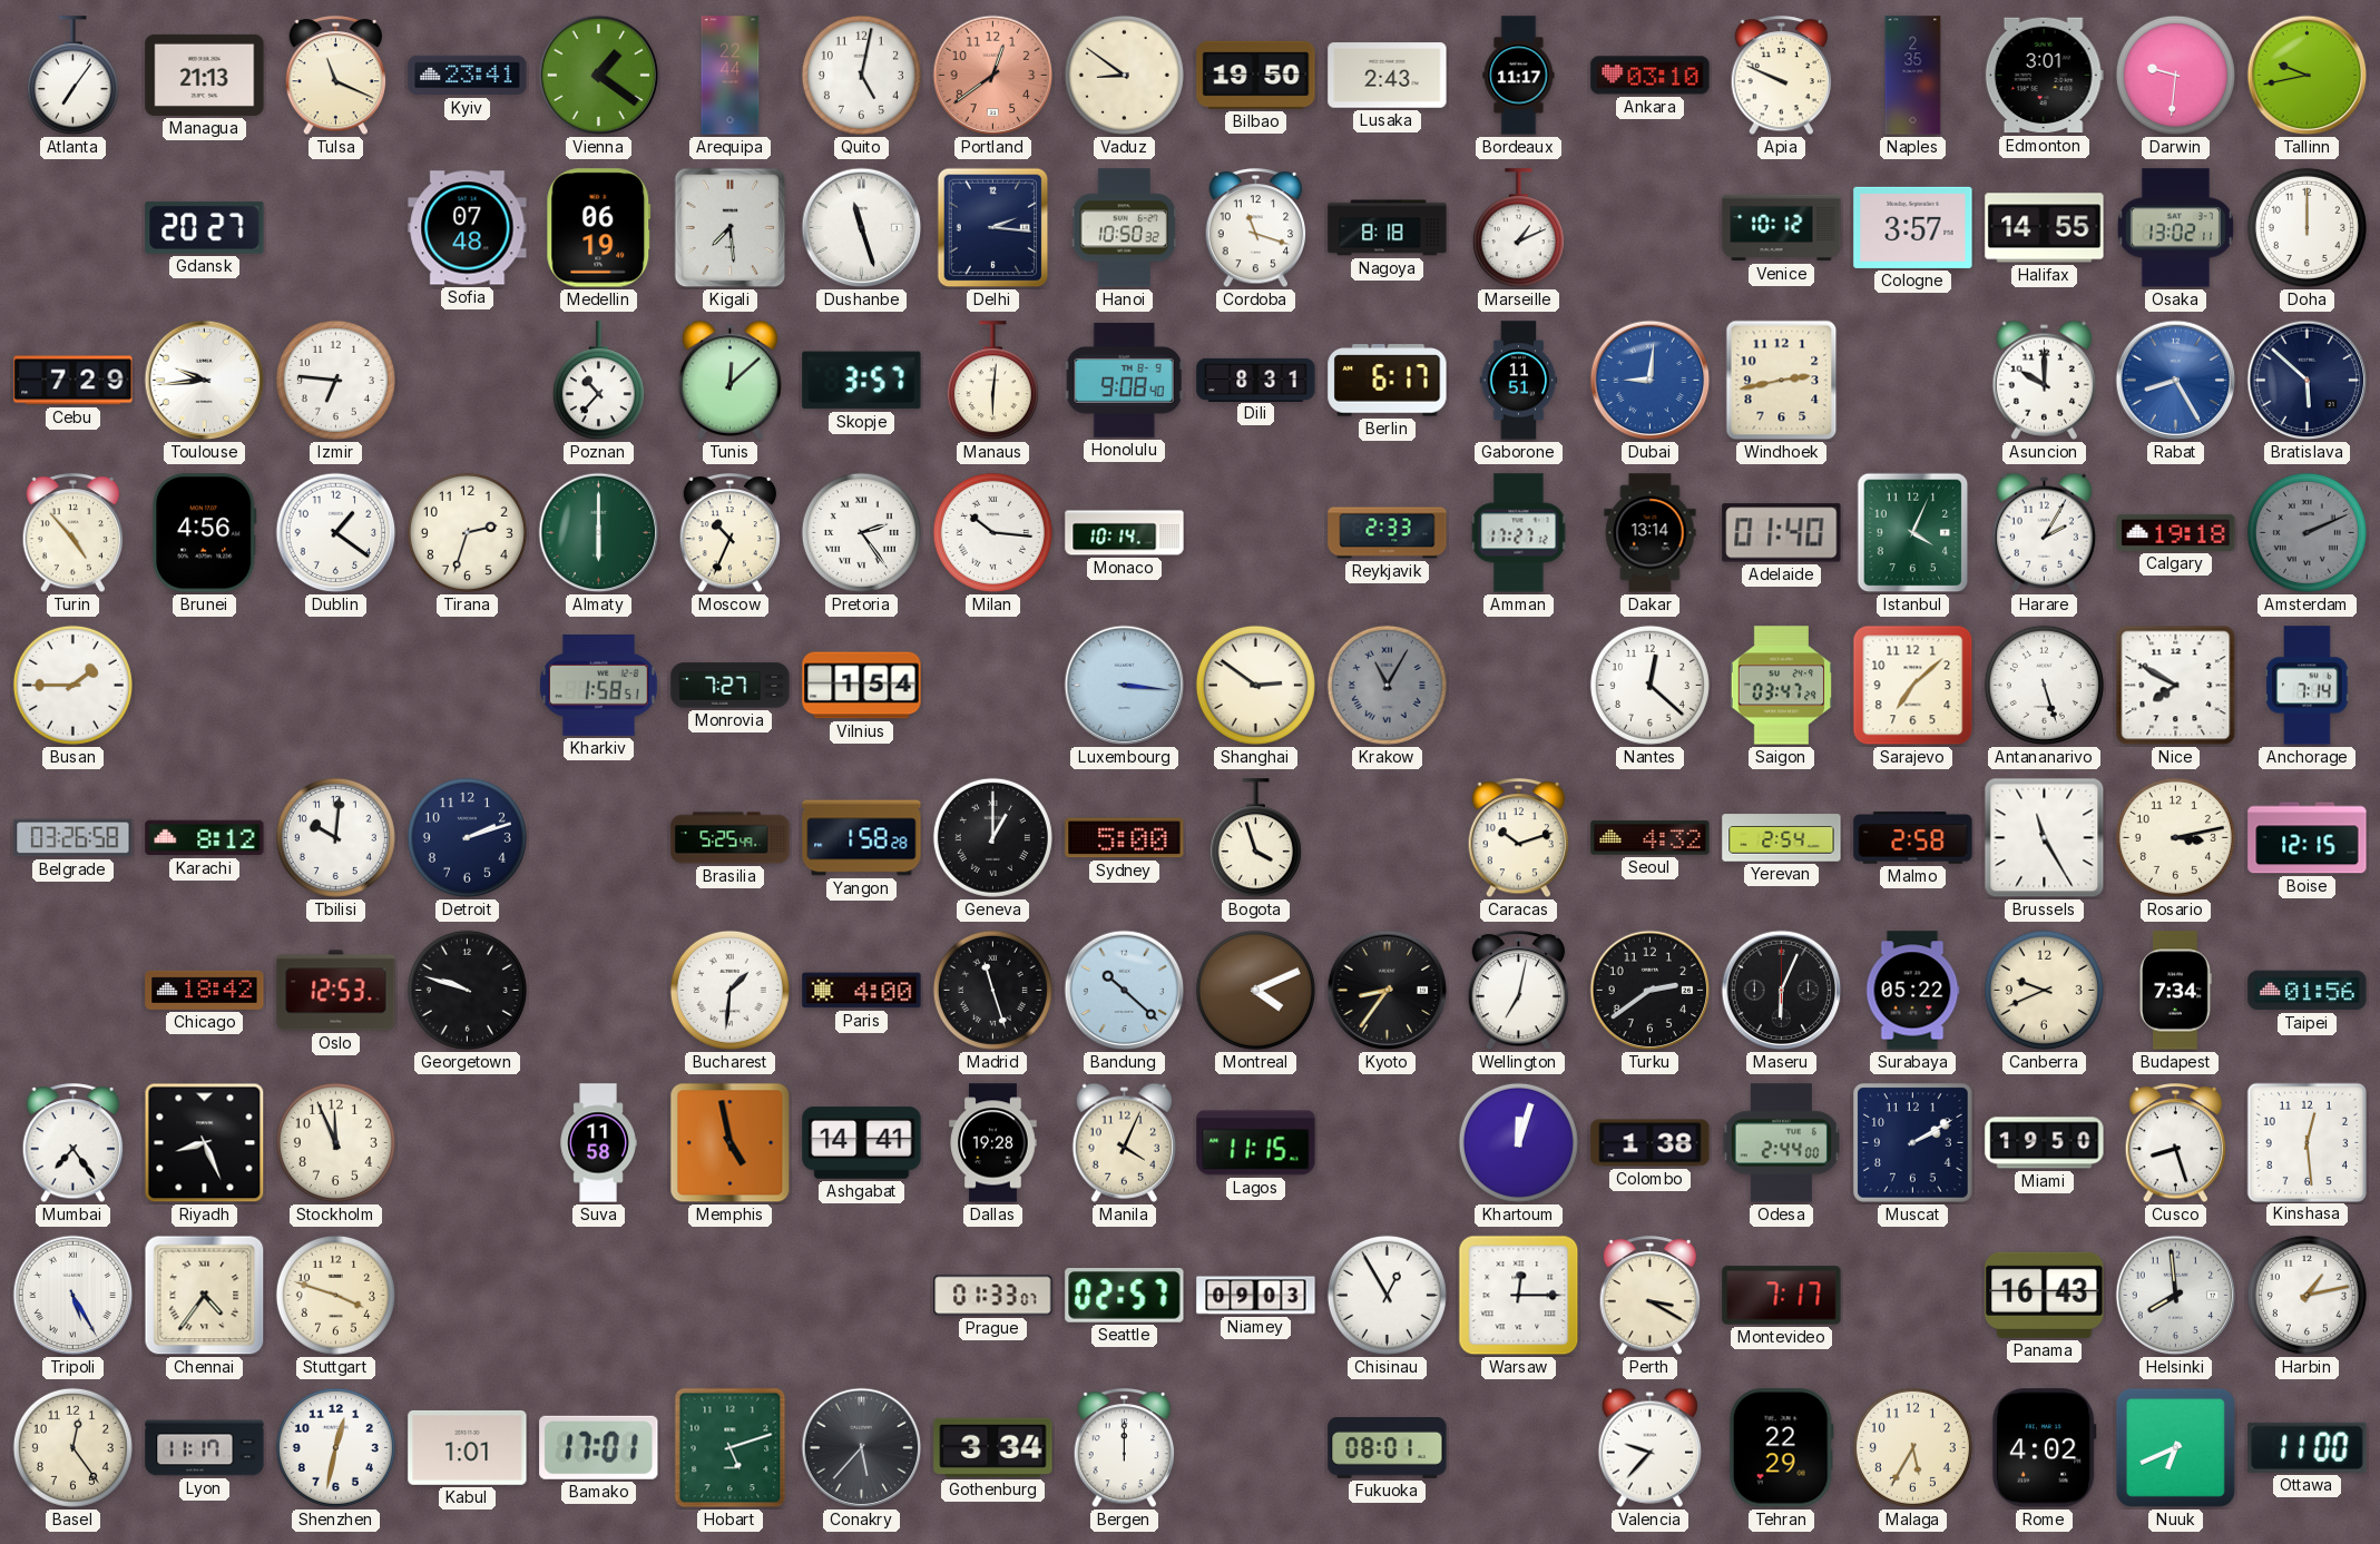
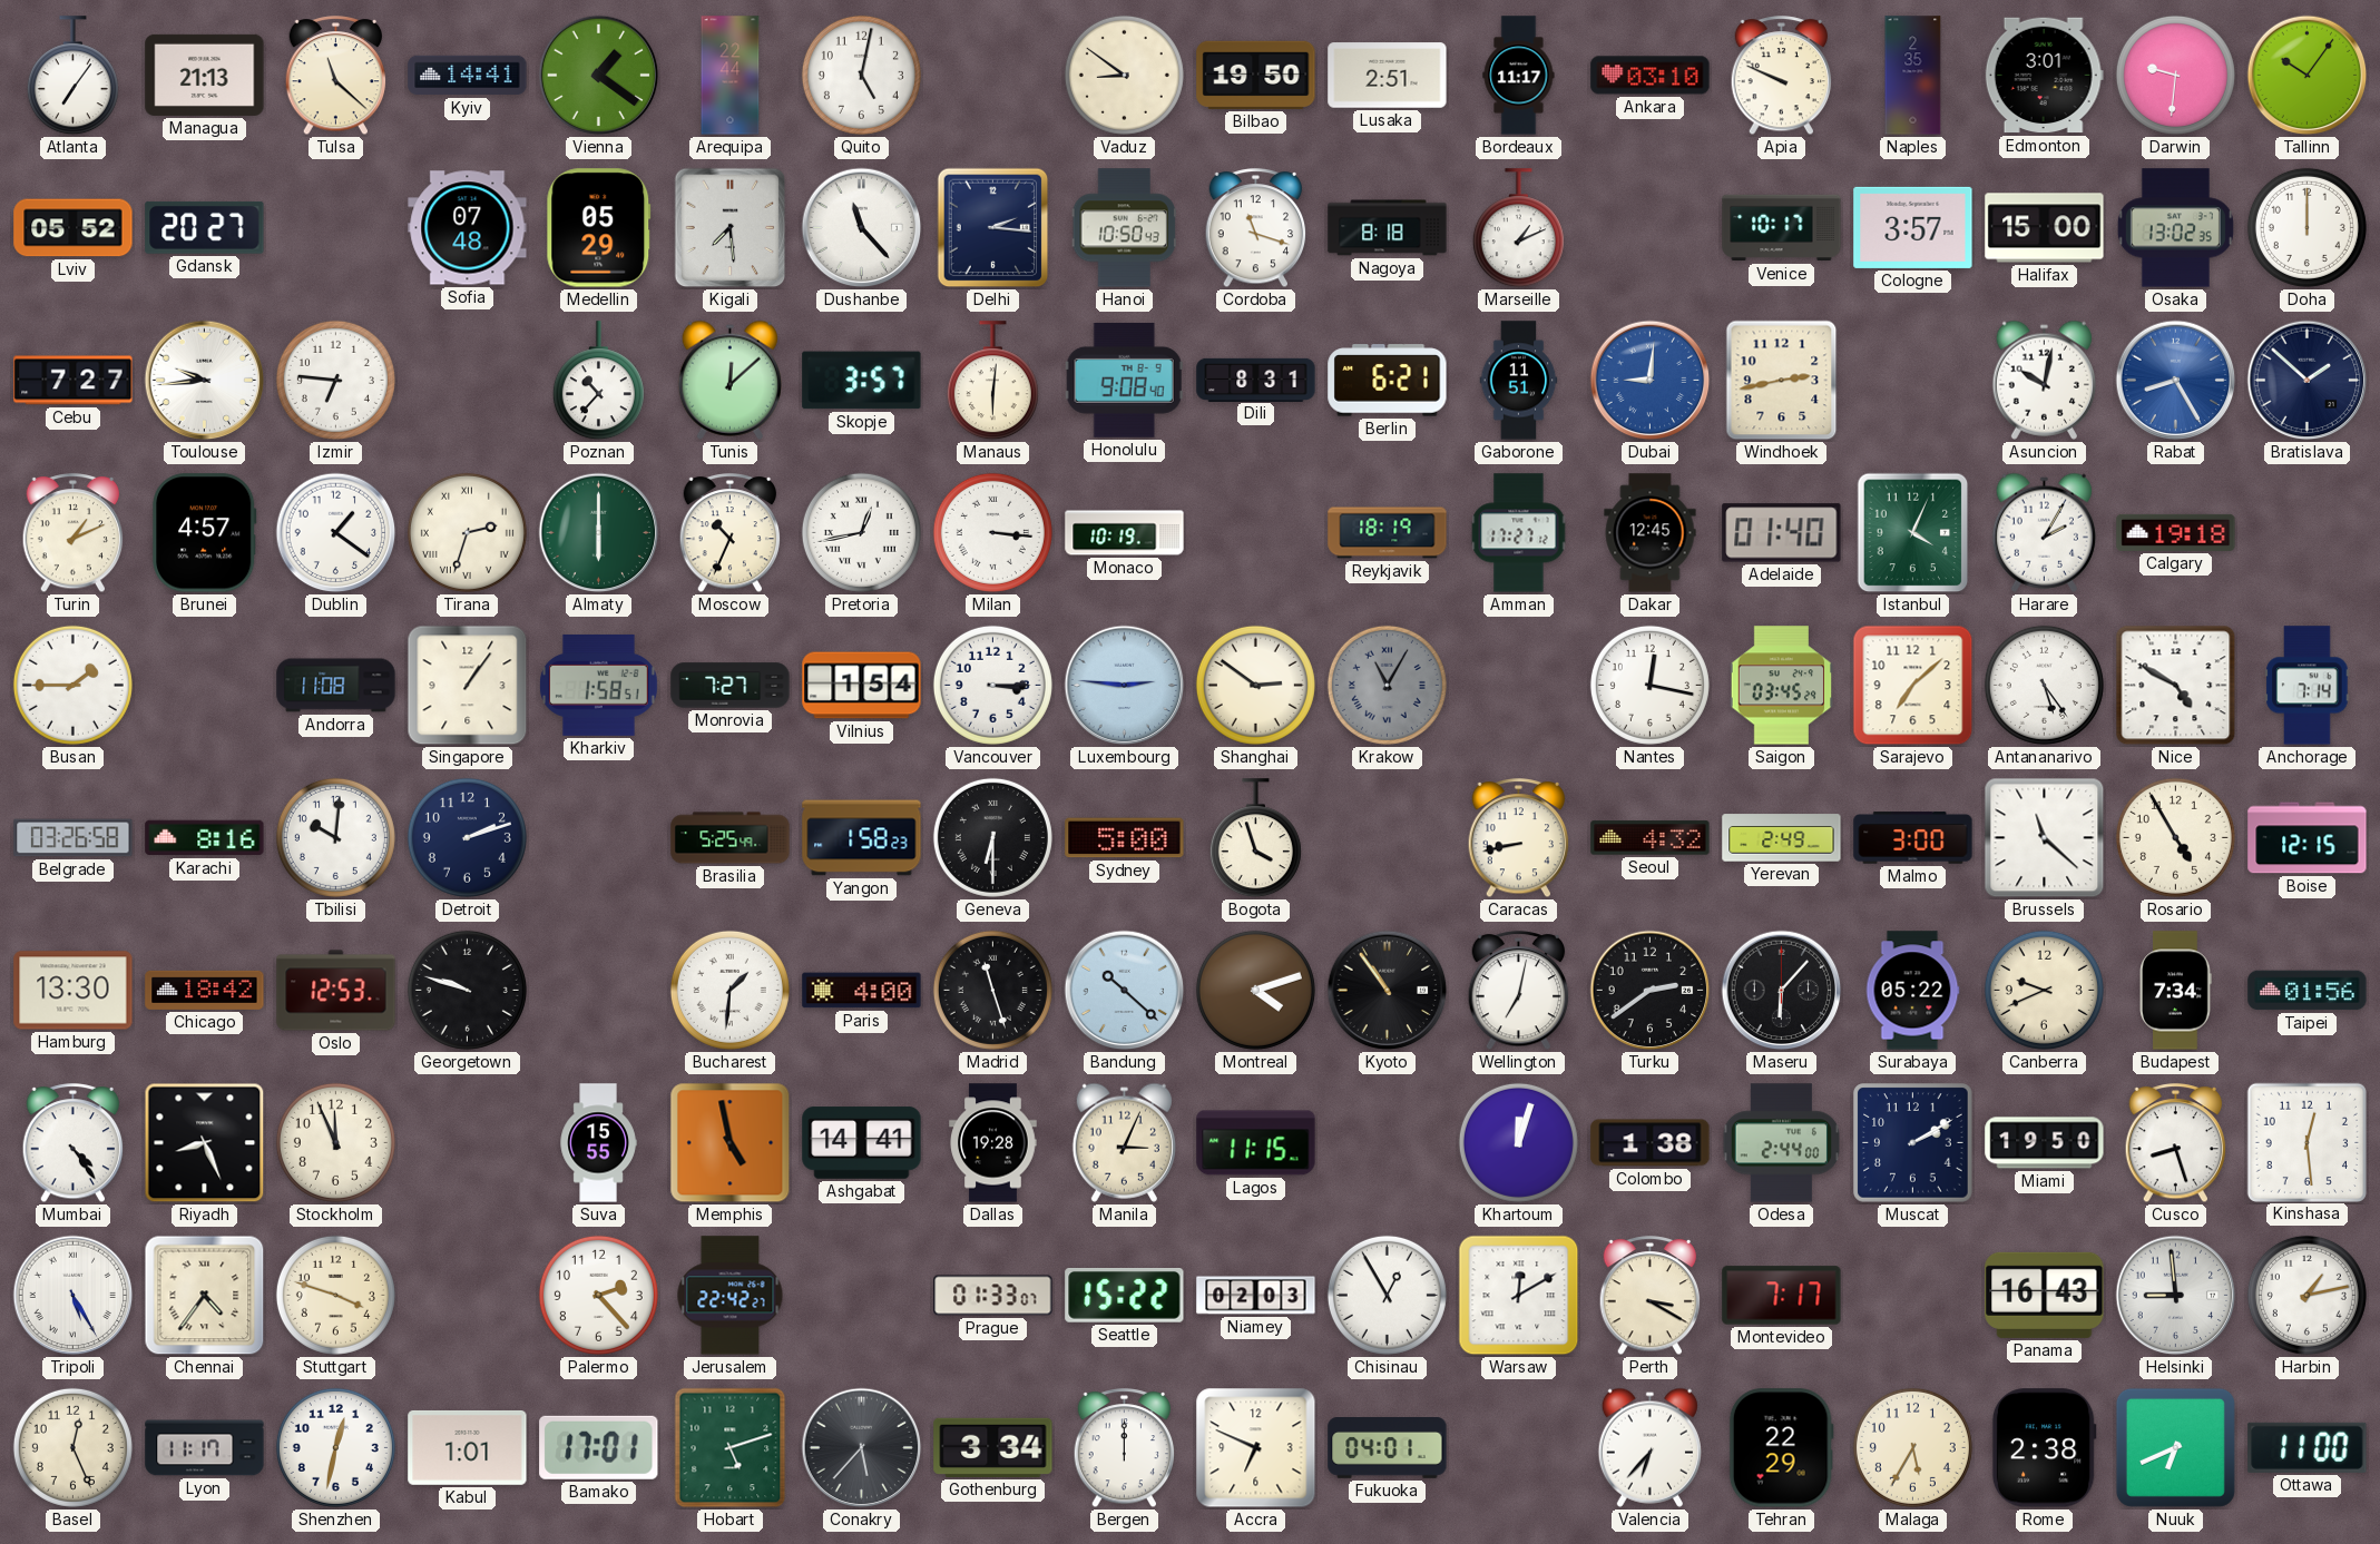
Tulsa: 11:19 -> 11:22 (336, 76)
Kyiv: 23:41 -> 14:41 (468, 76)
Portland: 12:39 -> none (993, 76)
Lusaka: 2:43 -> 2:51 (1388, 76)
Tallinn: 9:43 -> 10:06 (2308, 76)
Lviv: none -> 05:52 (74, 228)
Medellin: 06:19 -> 05:29 (599, 228)
Dushanbe: 11:27 -> 11:23 (862, 228)
Hanoi: 10:50:32 -> 10:50:43 (1124, 228)
Venice: 10:12 -> 10:17 (1782, 228)
Halifax: 14:55 -> 15:00 (2045, 228)
Osaka: 13:02:11 -> 13:02:35 (2175, 228)
Cebu: 7:29 -> 7:27 (74, 381)
Berlin: 6:17 -> 6:21 (1388, 381)
Asuncion: 10:00 -> 10:02 (2044, 380)
Bratislava: 5:52 -> 1:52 (2308, 381)
Turin: 4:53 -> 1:11 (74, 533)
Brunei: 4:56 -> 4:57 (205, 533)
Tirana numerals: Arabic -> Roman (467, 532)
Pretoria: 2:24 -> 12:43 (861, 532)
Milan: 10:16 -> 3:16 (992, 532)
Monaco: 10:14 -> 10:19 (1125, 533)
Reykjavik: 2:33 -> 18:19 (1388, 533)
Dakar: 13:14 -> 12:45 (1651, 533)
Amsterdam: 2:11 -> none (2306, 532)
Andorra: none -> 11:08 (336, 686)
Singapore: none -> 1:06 (468, 686)
Vancouver: none -> 3:15 (992, 685)
Luxembourg: 3:16 -> 2:46 (1125, 686)
Nantes: 12:22 -> 12:17 (1649, 685)
Saigon: 03:47 -> 03:45 (1781, 686)
Antananarivo: 5:27 -> 5:24 (2044, 685)
Nice: 7:50 -> 4:50 (2176, 686)
Karachi: 8:12 -> 8:16 (205, 838)
Yangon: 1:58:28 -> 1:58:23 (862, 838)
Geneva: 1:00 -> 6:30 (992, 837)
Caracas: 10:12 -> 8:43 (1519, 838)
Yerevan: 2:54 -> 2:49 (1782, 838)
Malmo: 2:58 -> 3:00 (1913, 838)
Brussels: 11:25 -> 11:22 (2045, 838)
Rosario: 3:13 -> 4:55 (2175, 837)
Hamburg: none -> 13:30 (74, 991)
Montreal: 4:11 -> 4:12 (1255, 990)
Kyoto: 8:36 -> 10:54 (1388, 991)
Maseru: 6:04 -> 6:07 (1782, 991)
Mumbai: 7:24 -> 4:24 (74, 1143)
Suva: 11:58 -> 15:55 (598, 1143)
Manila: 4:04 -> 3:04 (1124, 1142)
Palermo: none -> 2:23 (598, 1295)
Jerusalem: none -> 22:42 (731, 1296)
Seattle: 02:57 -> 15:22 (1125, 1296)
Niamey: 09:03 -> 02:03 (1256, 1296)
Warsaw: 12:15 -> 12:10 (1519, 1296)
Helsinki: 7:59 -> 8:59 (2176, 1296)
Basel: 12:24 -> 12:26 (72, 1447)
Accra: none -> 6:49 (1256, 1448)
Fukuoka: 08:01 -> 04:01 (1388, 1448)
Valencia: 9:37 -> 6:37 (1649, 1447)
Rome: 4:02 -> 2:38 (2044, 1448)
